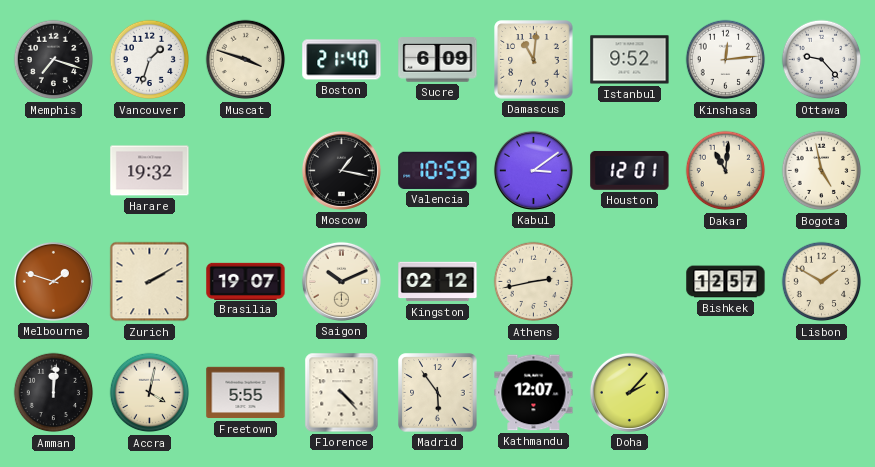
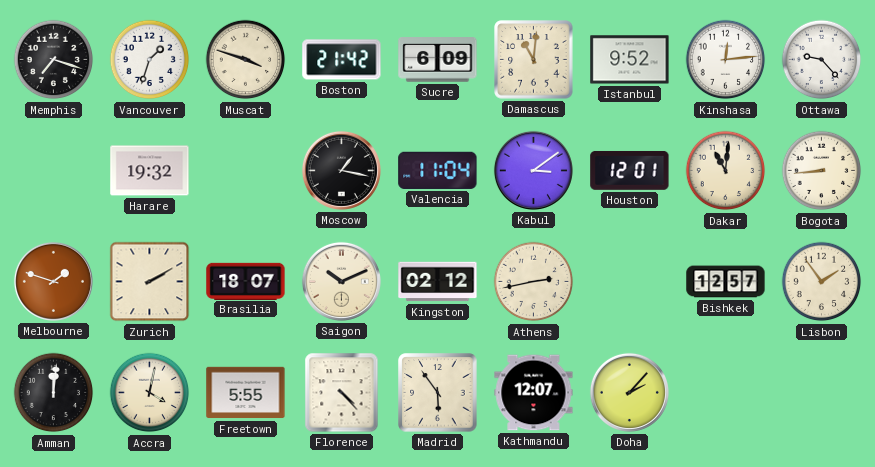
Boston: 21:40 -> 21:42 (342, 60)
Valencia: 10:59 -> 11:04 (438, 170)
Bogota: 4:58 -> 8:44 (822, 171)
Brasilia: 19:07 -> 18:07 (246, 281)
Lisbon: 1:50 -> 1:54 (822, 282)
